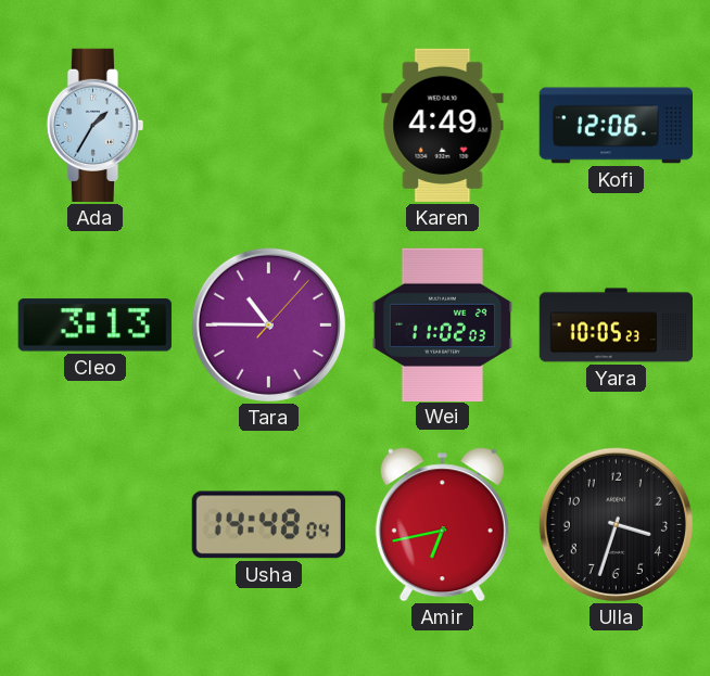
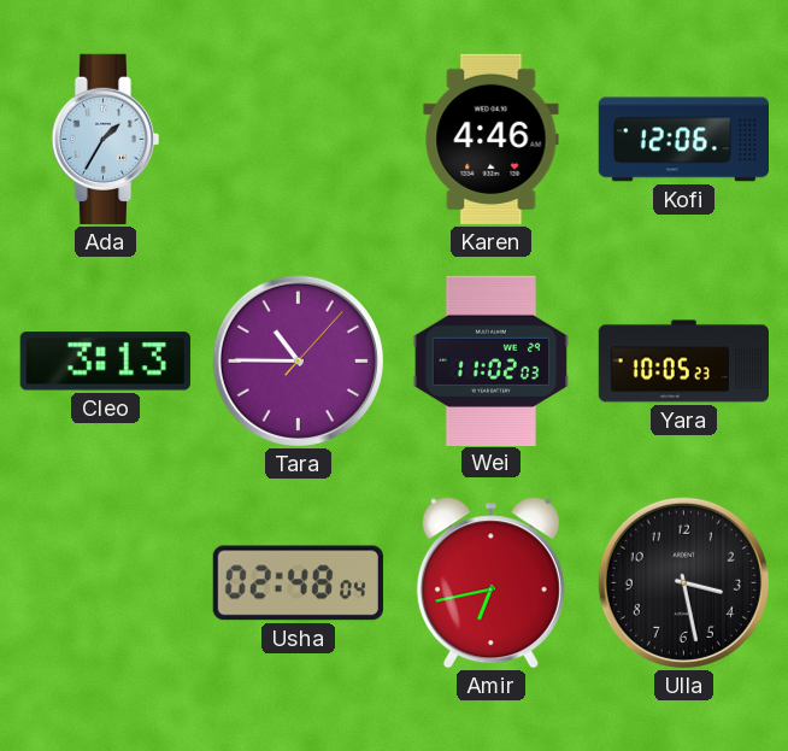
Karen: 4:49 -> 4:46 (492, 139)
Usha: 14:48 -> 02:48 (298, 583)
Ulla: 3:33 -> 3:28 (683, 582)
